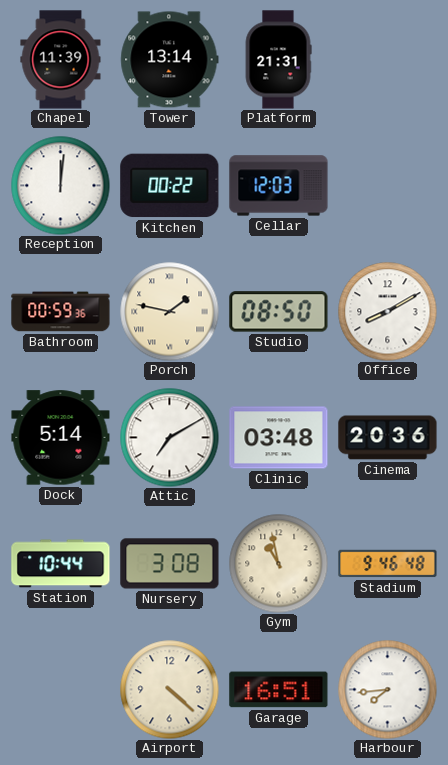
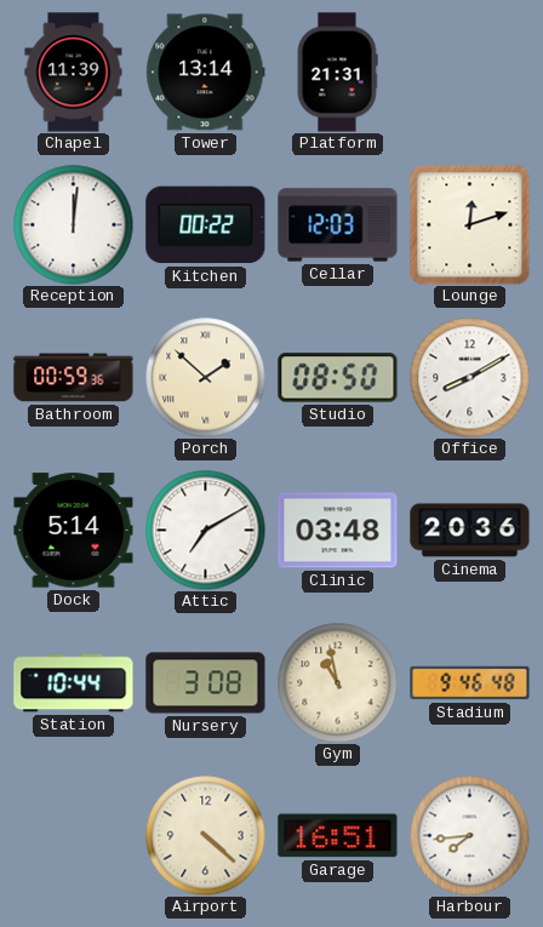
Lounge: none -> 12:12 (469, 224)
Porch: 1:47 -> 1:52 (206, 378)
